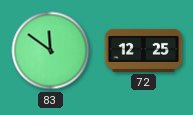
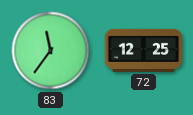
83: 11:51 -> 11:36 (51, 51)
